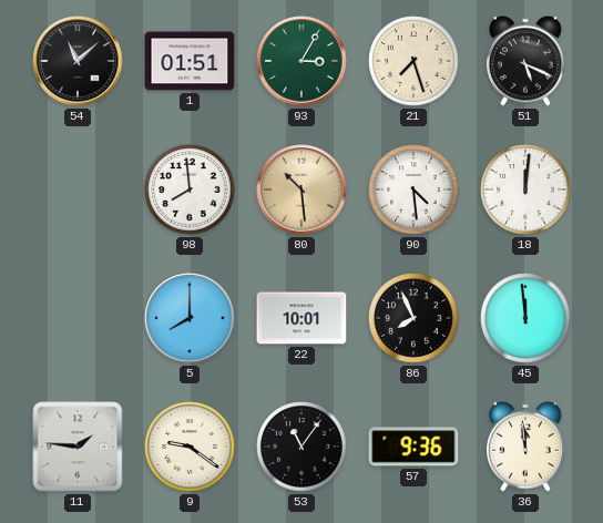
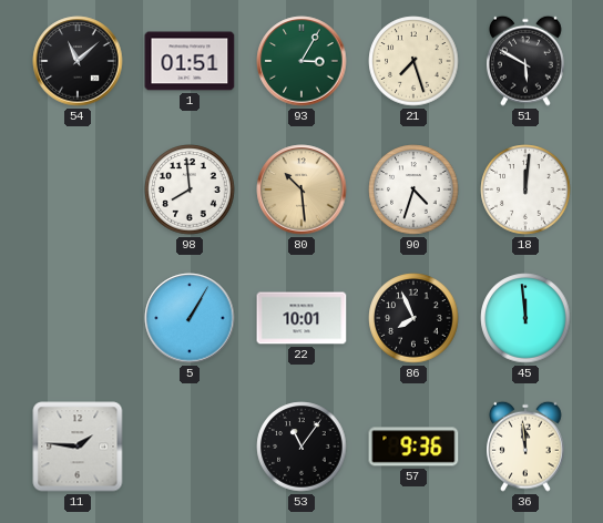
51: 5:19 -> 5:50 (527, 61)
90: 4:29 -> 4:33 (413, 189)
5: 8:00 -> 1:05 (190, 318)
9: 9:21 -> none (190, 447)
